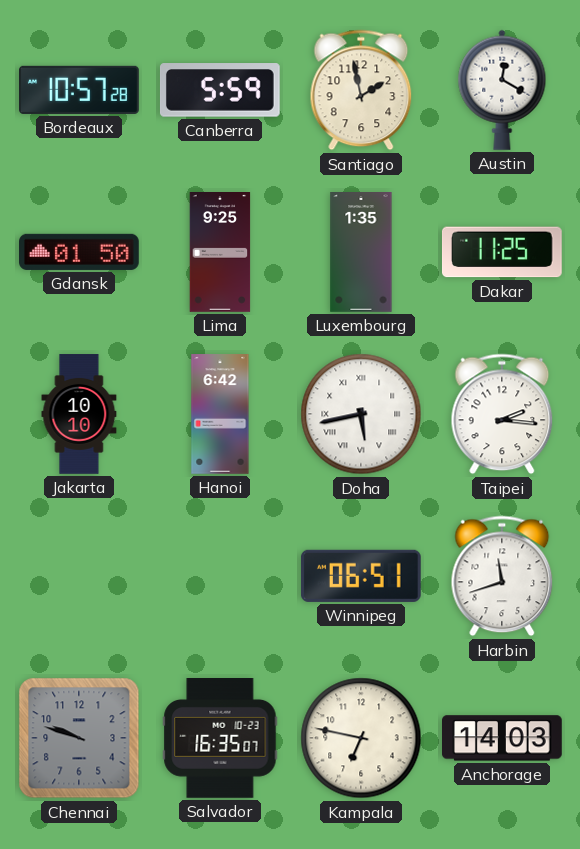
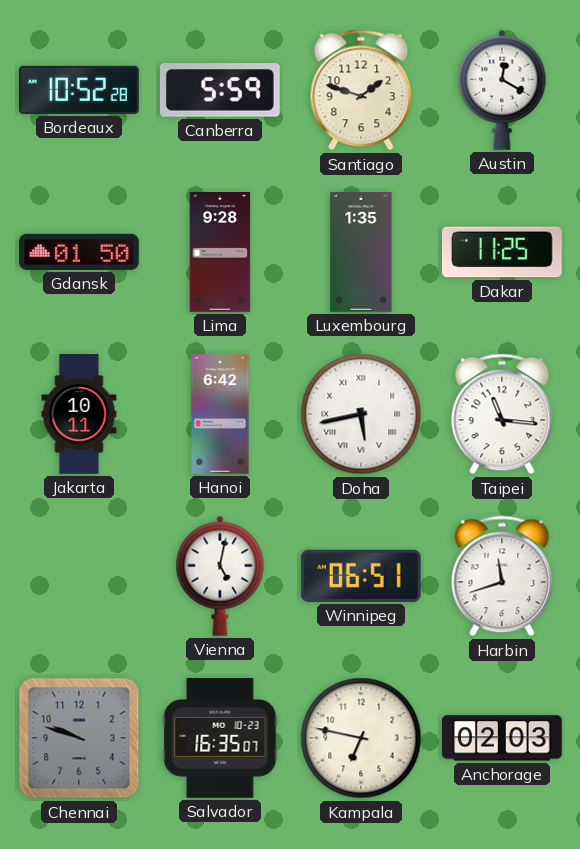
Bordeaux: 10:57 -> 10:52 (80, 90)
Santiago: 1:58 -> 1:48 (361, 90)
Lima: 9:25 -> 9:28 (220, 252)
Jakarta: 10:10 -> 10:11 (79, 414)
Taipei: 2:16 -> 11:16 (502, 414)
Vienna: none -> 5:02 (220, 576)
Anchorage: 14:03 -> 02:03 (503, 738)
